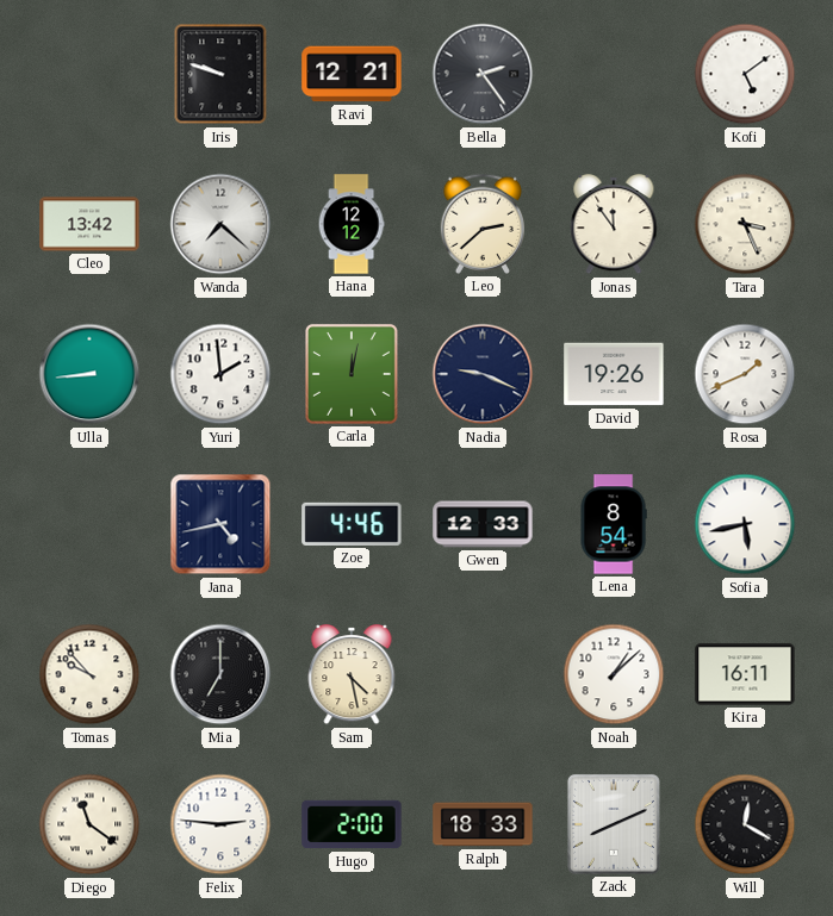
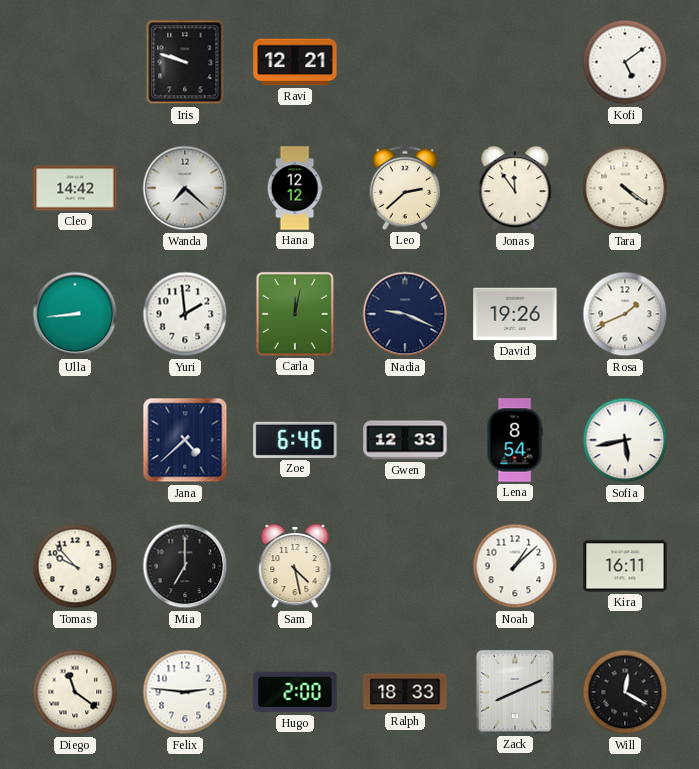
Bella: 2:24 -> none (483, 74)
Cleo: 13:42 -> 14:42 (75, 188)
Tara: 3:26 -> 4:21 (625, 188)
Jana: 4:43 -> 4:38 (185, 440)
Zoe: 4:46 -> 6:46 (295, 440)
